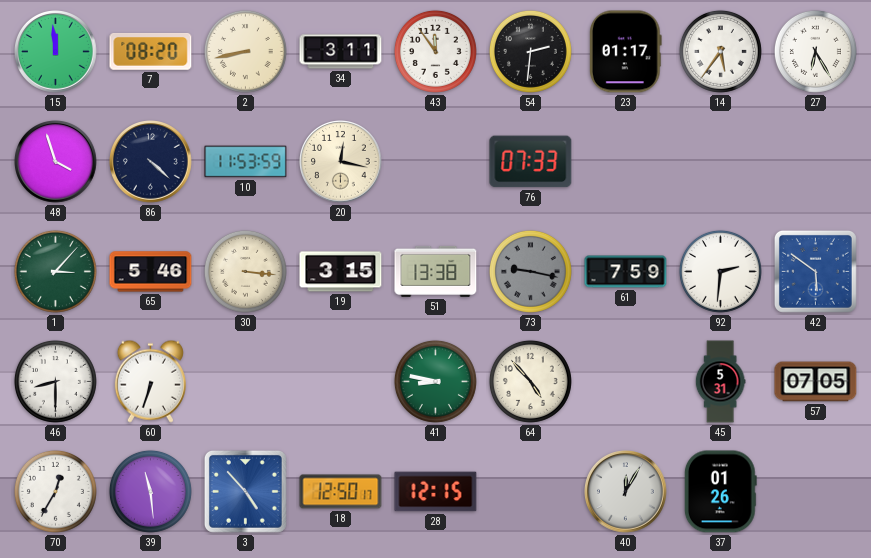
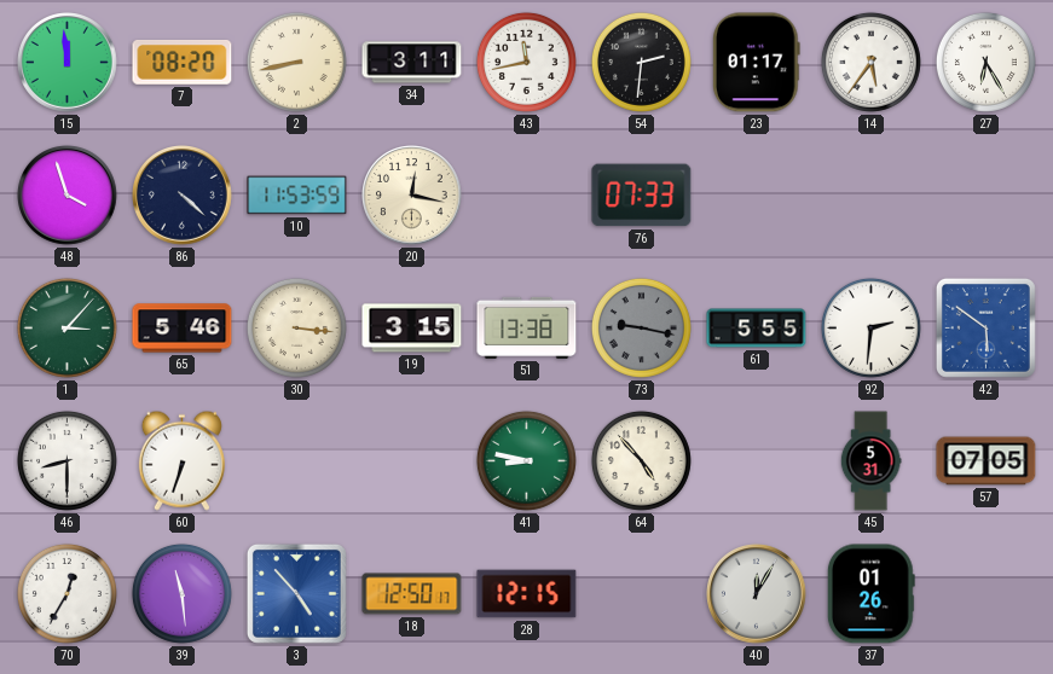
43: 11:54 -> 11:43 (526, 62)
61: 7:59 -> 5:55 (757, 329)
